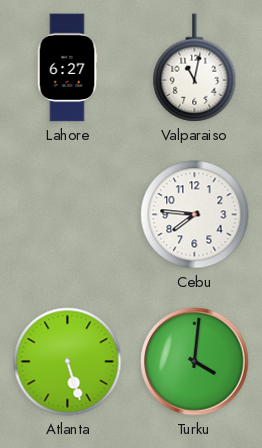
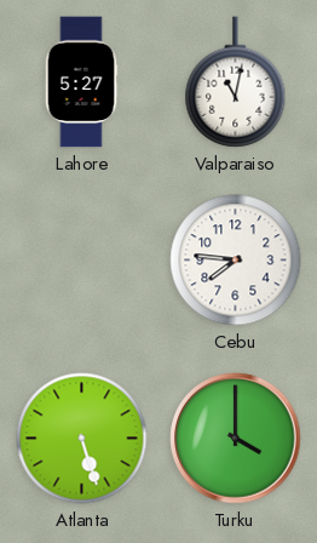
Lahore: 6:27 -> 5:27 (81, 82)
Turku: 4:01 -> 4:00 (236, 439)
